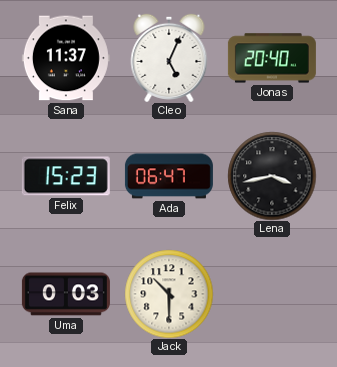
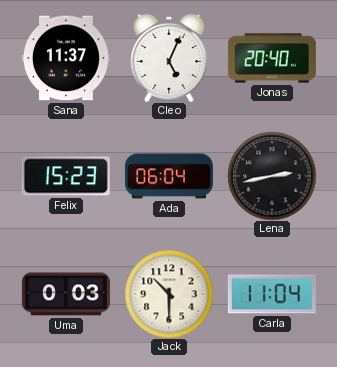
Ada: 06:47 -> 06:04 (169, 176)
Lena: 3:43 -> 2:43 (272, 176)
Carla: none -> 11:04 (272, 294)
